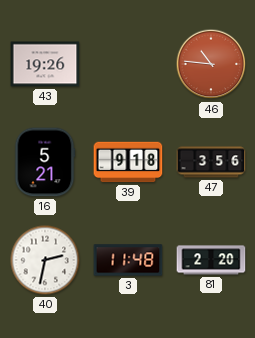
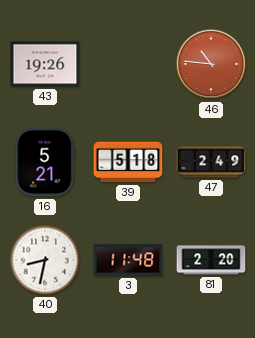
39: 9:18 -> 5:18 (128, 162)
47: 3:56 -> 2:49 (211, 162)
40: 2:32 -> 8:32 (45, 260)
